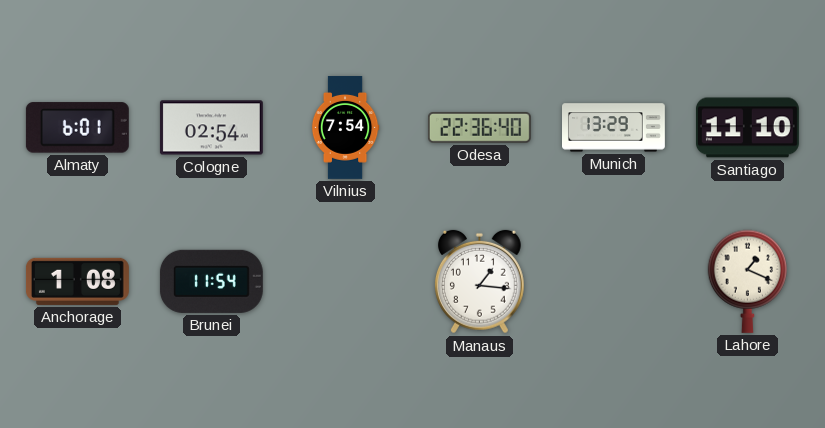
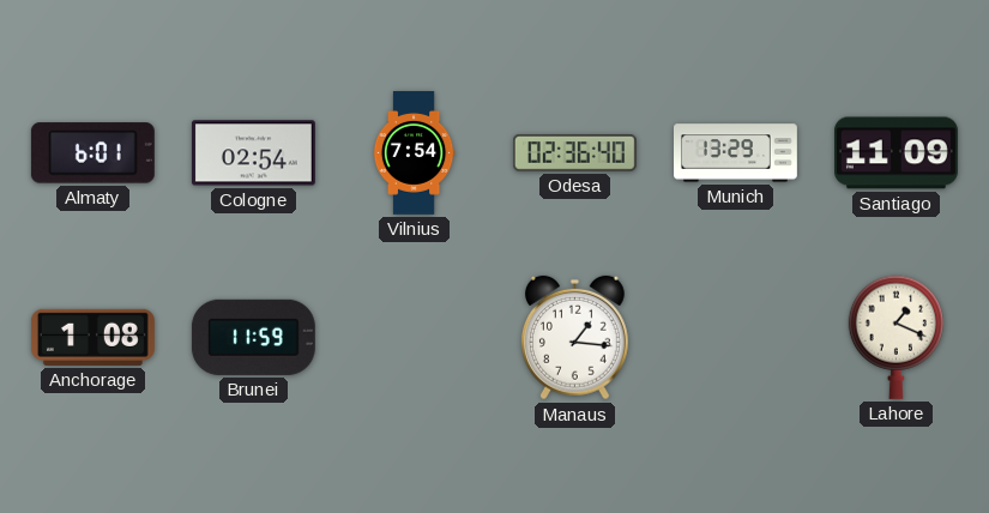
Odesa: 22:36 -> 02:36 (574, 153)
Santiago: 11:10 -> 11:09 (895, 153)
Brunei: 11:54 -> 11:59 (253, 337)
